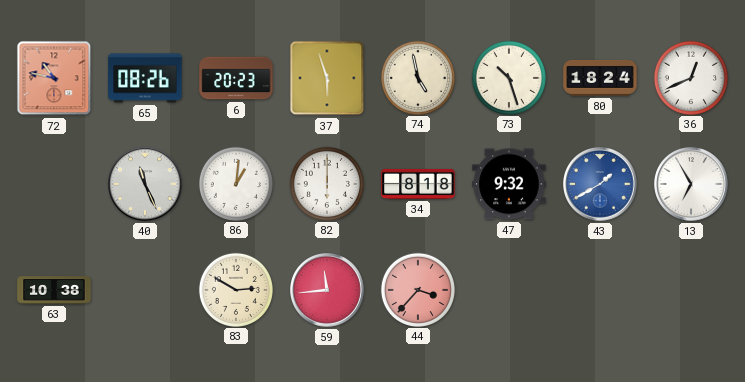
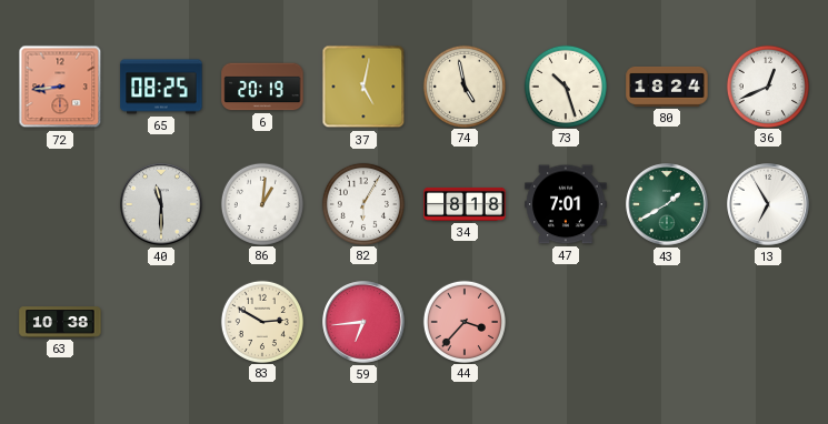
72: 10:47 -> 8:44 (60, 87)
65: 08:26 -> 08:25 (161, 87)
6: 20:23 -> 20:19 (262, 87)
37: 5:57 -> 5:02 (363, 87)
40: 11:26 -> 11:30 (161, 204)
82: 6:00 -> 6:05 (362, 203)
47: 9:32 -> 7:01 (566, 204)
43 dial: blue -> green (667, 204)
59: 11:44 -> 6:44 (363, 322)
